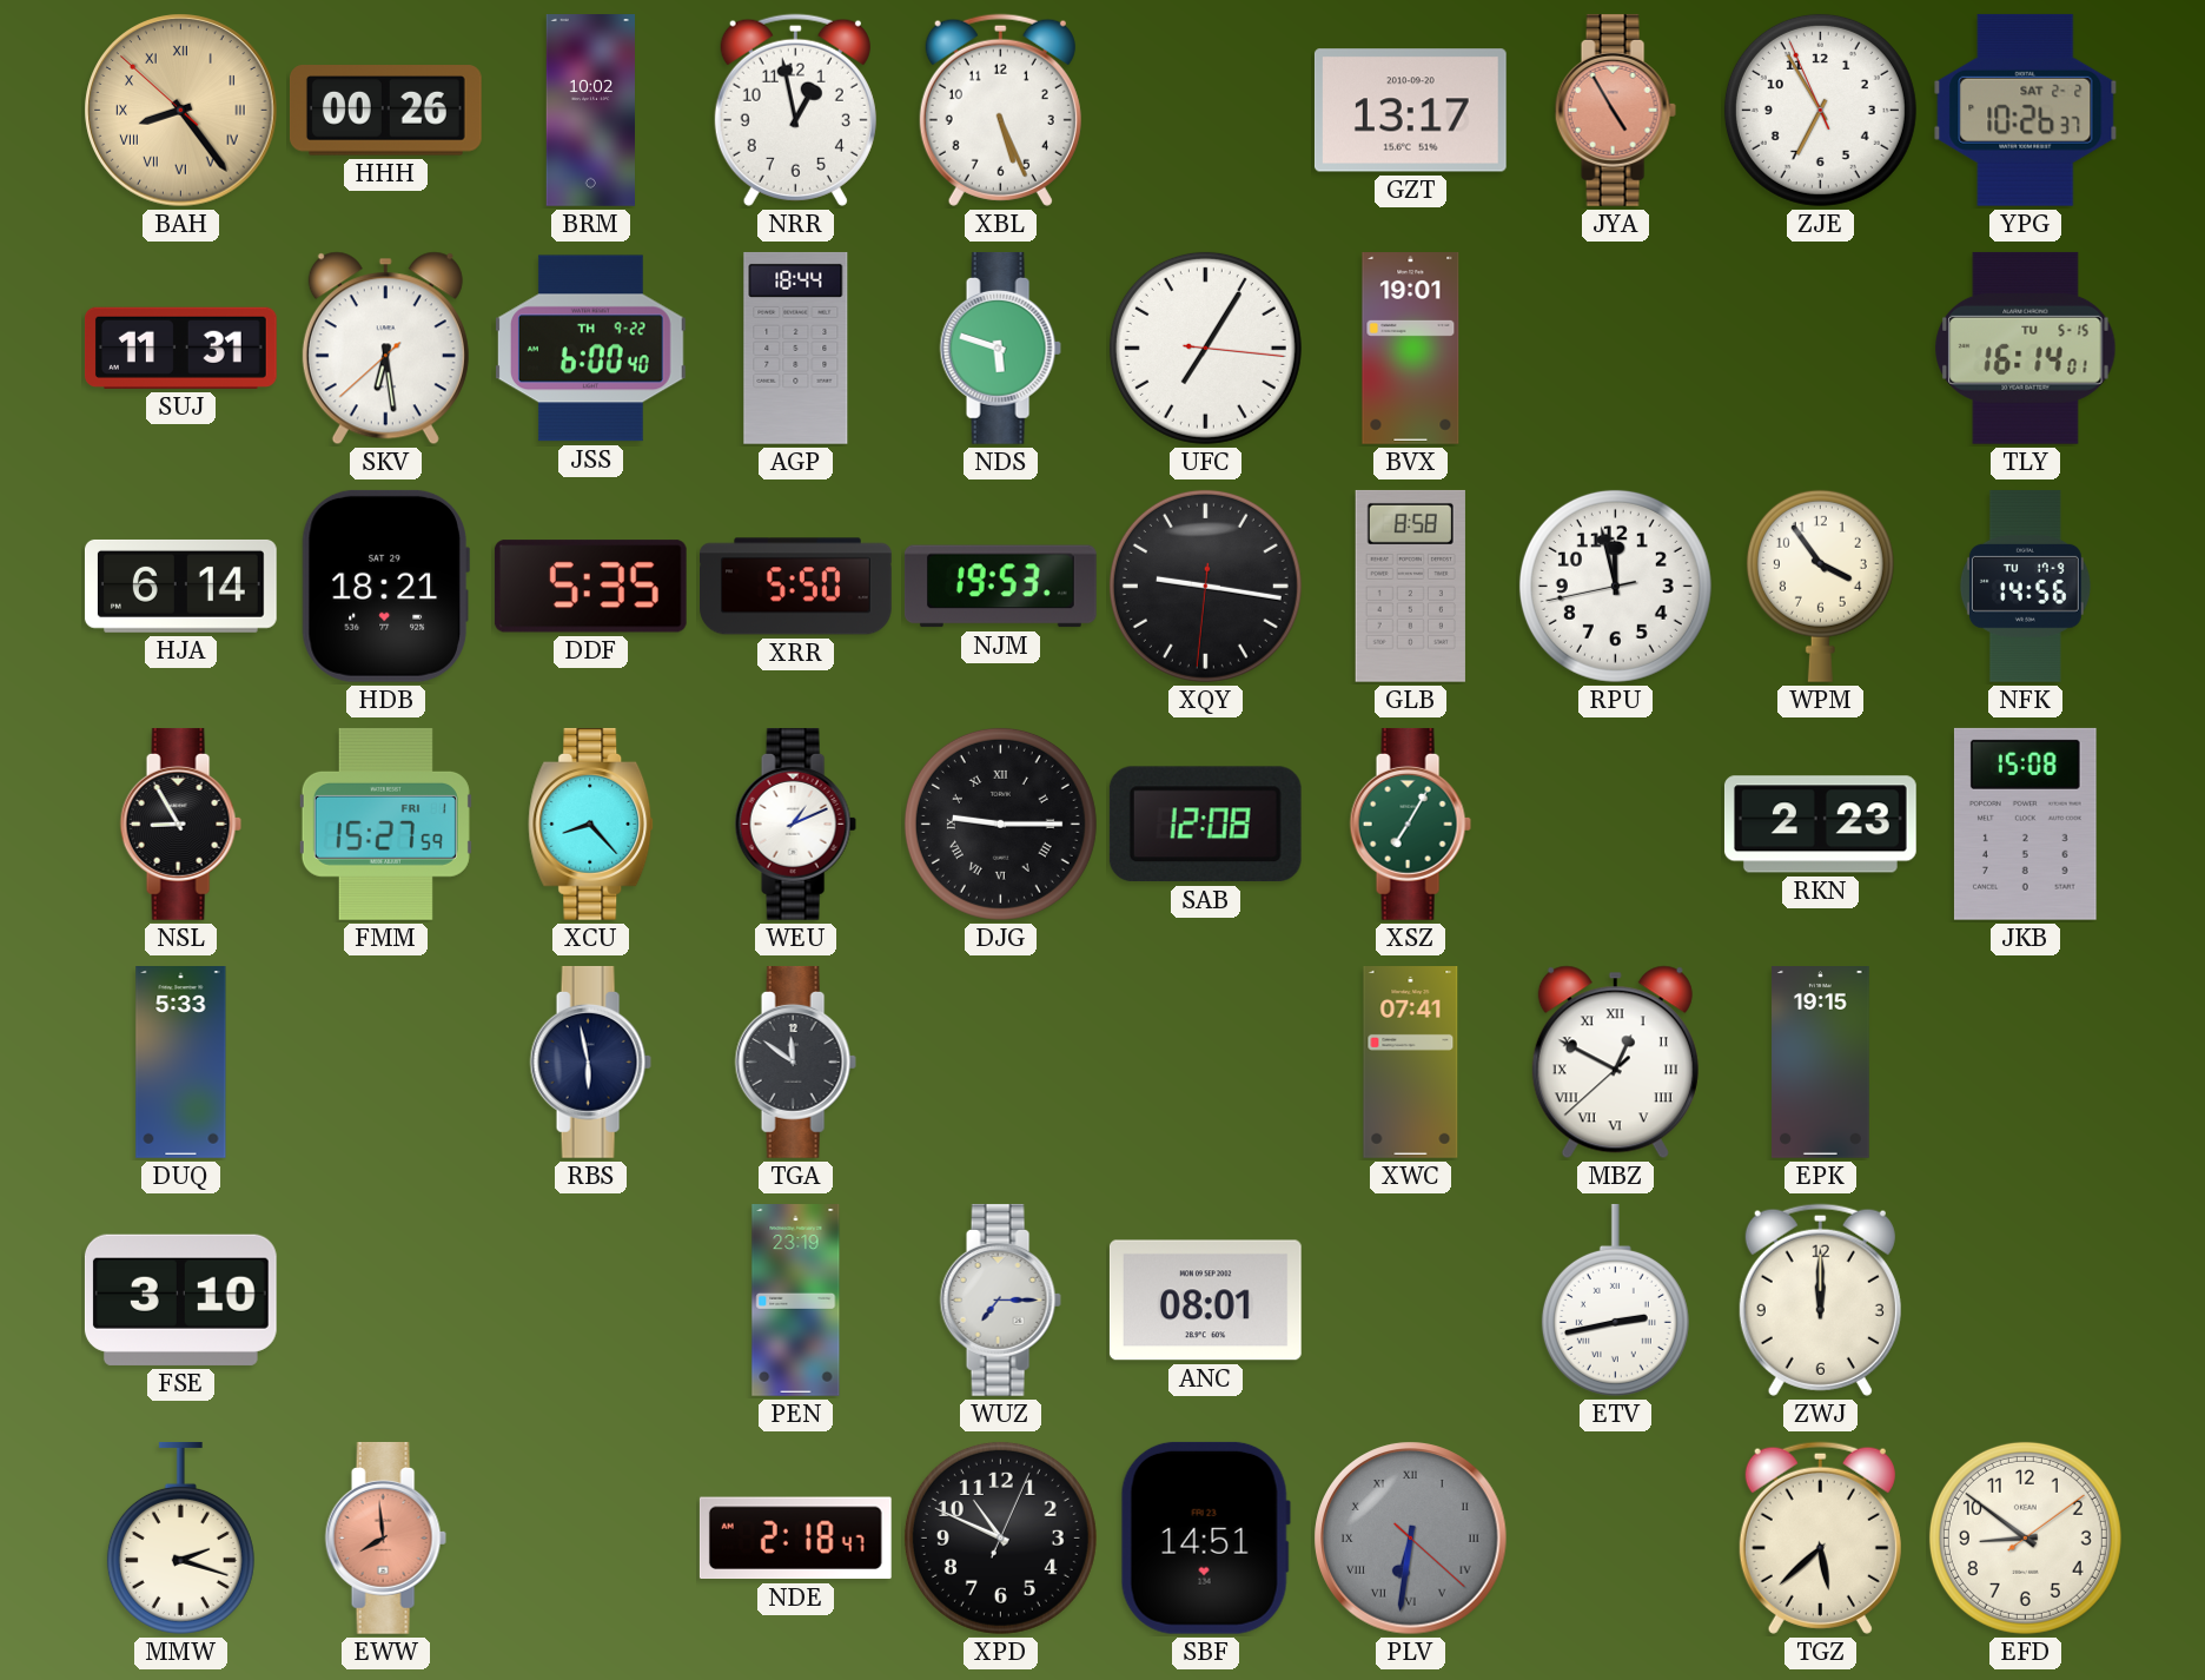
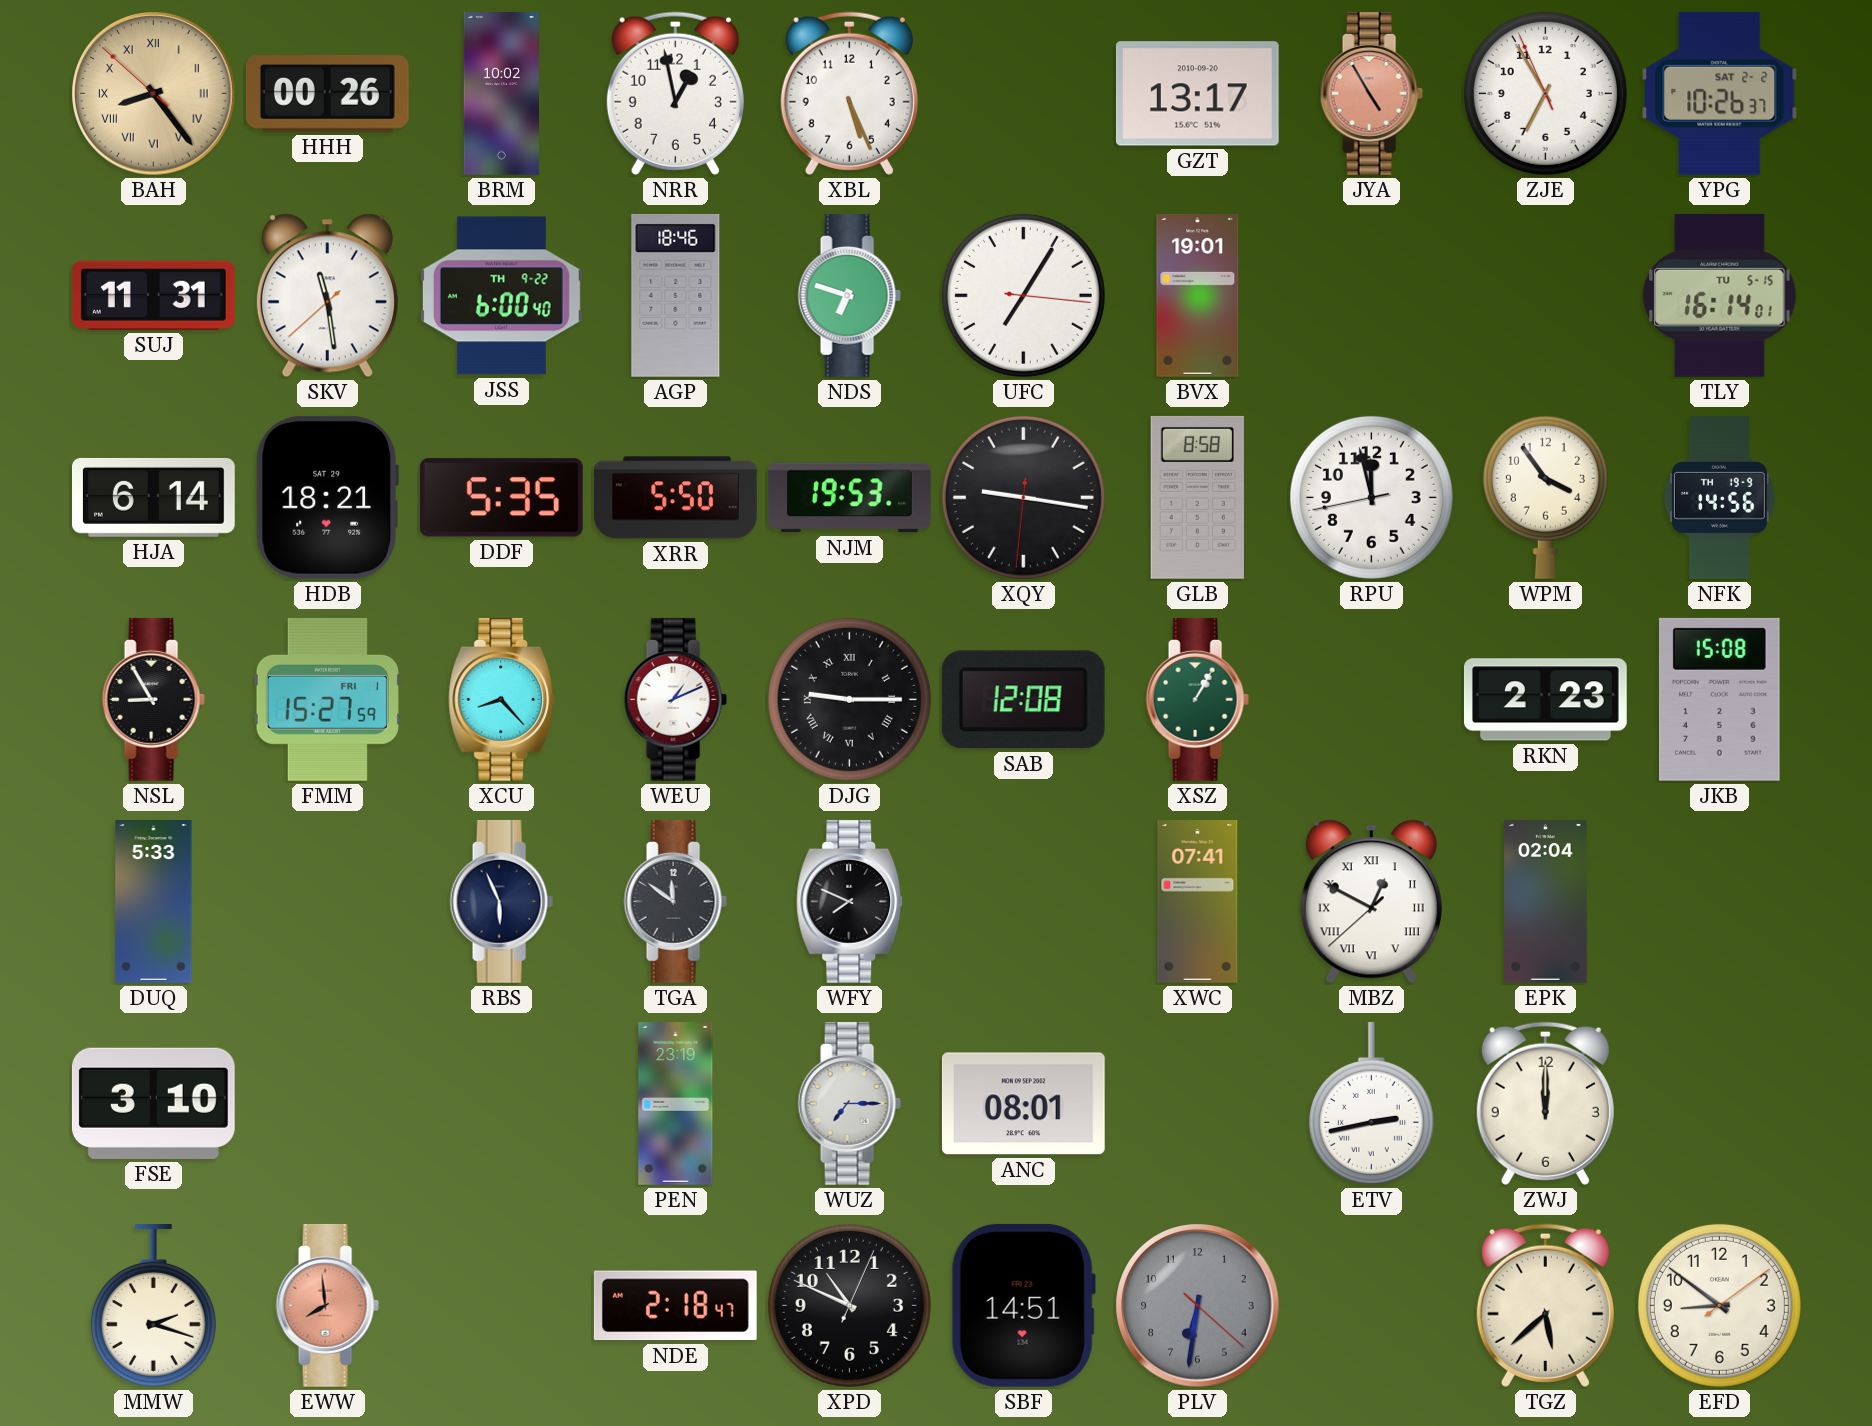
SKV: 6:28 -> 11:28 (327, 296)
AGP: 18:44 -> 18:46 (676, 295)
NDS: 5:48 -> 6:48 (849, 295)
NFK date: TU 17-9 -> TH 19-9 (1719, 497)
XSZ: 7:05 -> 1:05 (1197, 699)
RBS: 5:58 -> 5:56 (501, 901)
WFY: none -> 7:49 (850, 901)
EPK: 19:15 -> 02:04 (1546, 902)
PLV numerals: Roman -> Arabic (1198, 1306)
